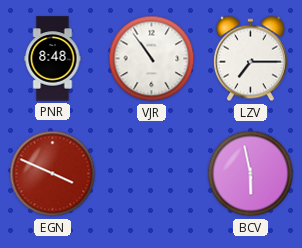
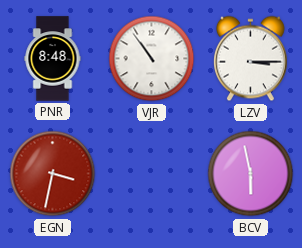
LZV: 7:15 -> 3:15 (251, 59)
EGN: 3:49 -> 3:32 (53, 174)
